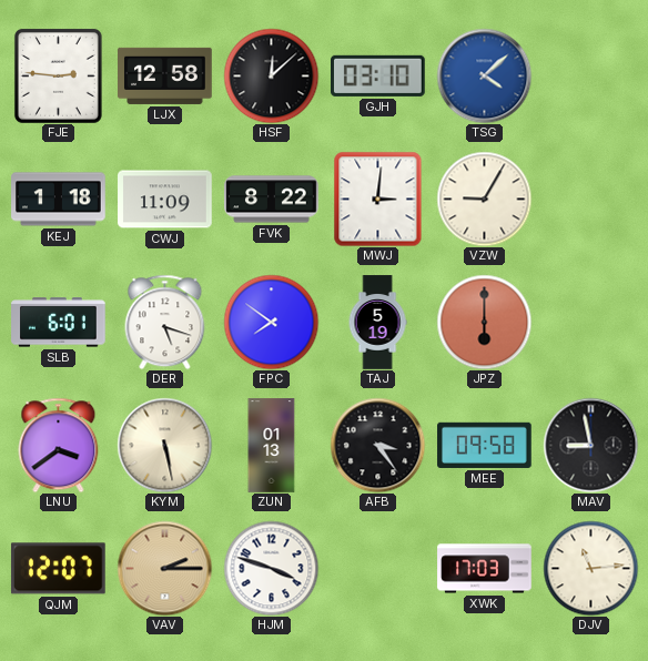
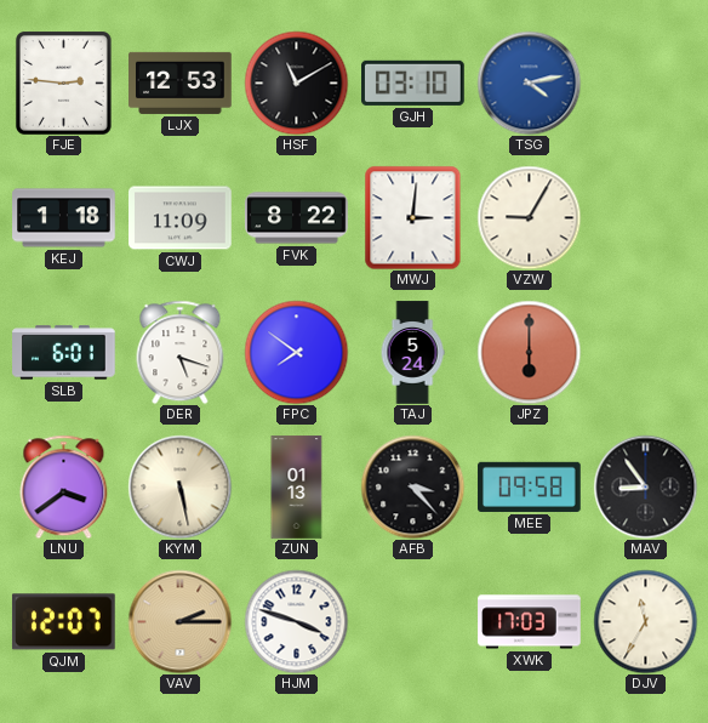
LJX: 12:58 -> 12:53 (181, 82)
HSF: 12:08 -> 11:10 (296, 82)
TSG: 4:08 -> 4:13 (529, 82)
TAJ: 5:19 -> 5:24 (412, 353)
AFB: 3:24 -> 3:23 (412, 486)
MAV: 8:58 -> 8:54 (645, 486)
DJV: 11:14 -> 11:35 (645, 621)
